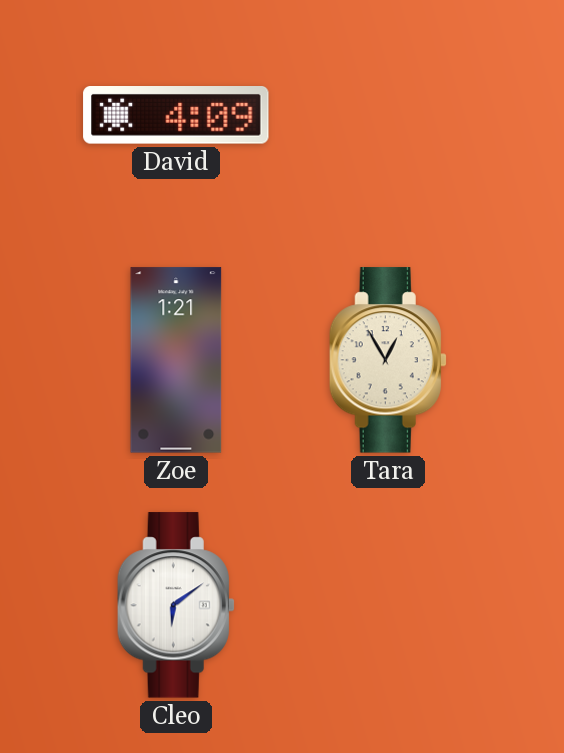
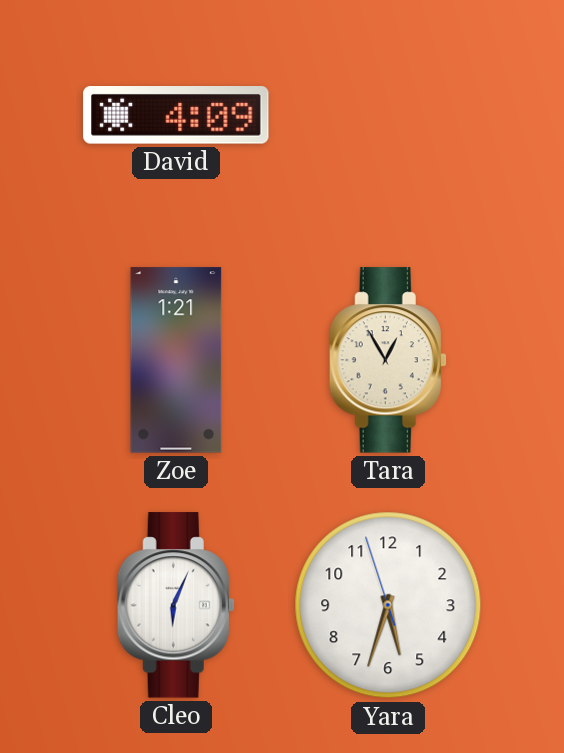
Cleo: 6:09 -> 6:04 (176, 605)
Yara: none -> 5:32 (388, 605)
